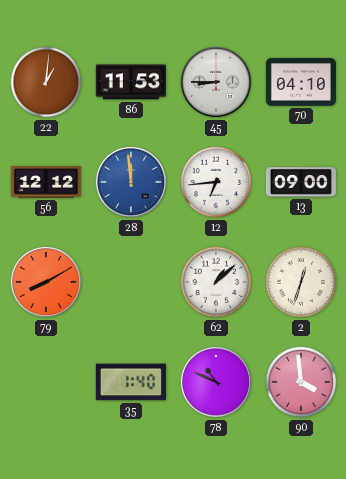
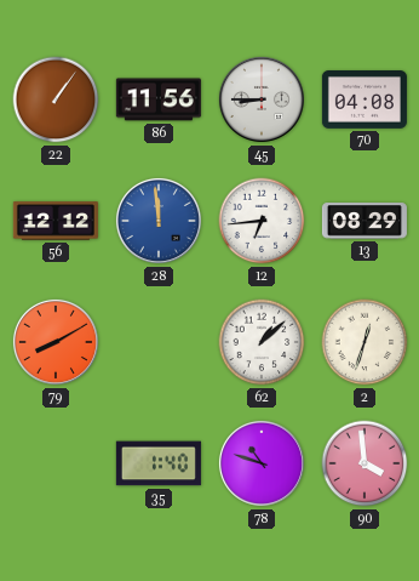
22: 1:01 -> 1:06 (56, 99)
86: 11:53 -> 11:56 (159, 99)
70: 04:10 -> 04:08 (365, 101)
13: 09:00 -> 08:29 (365, 221)
78: 10:49 -> 10:48 (262, 463)
